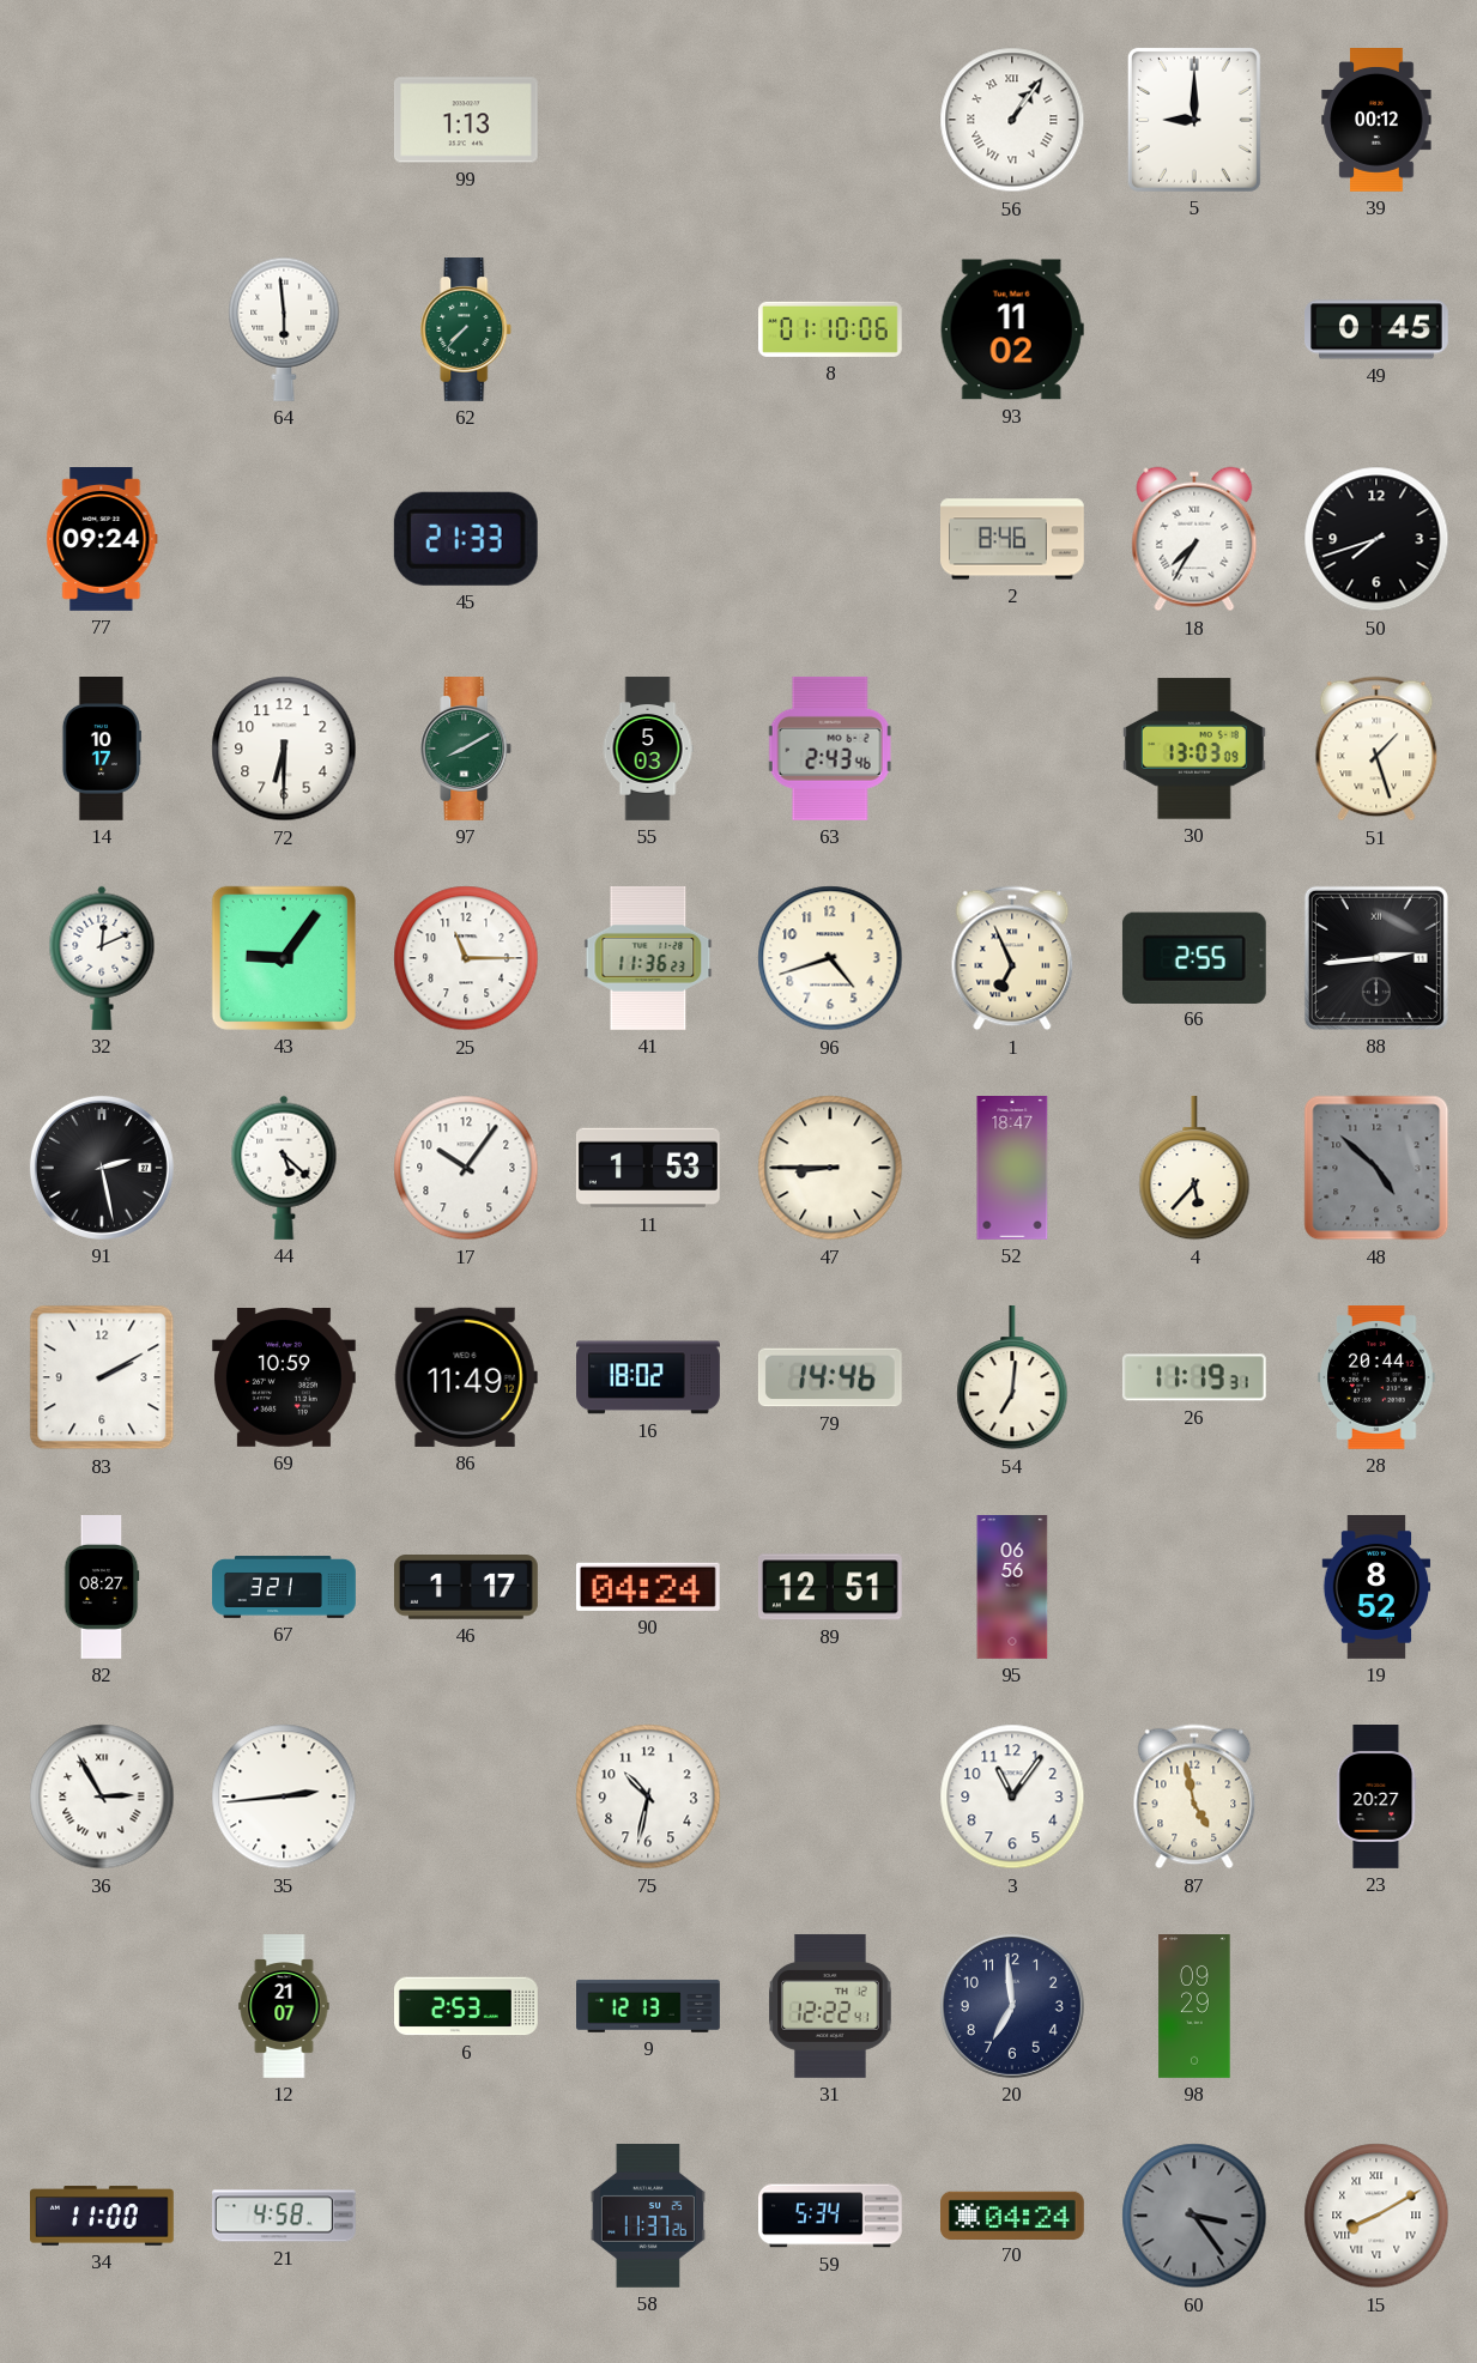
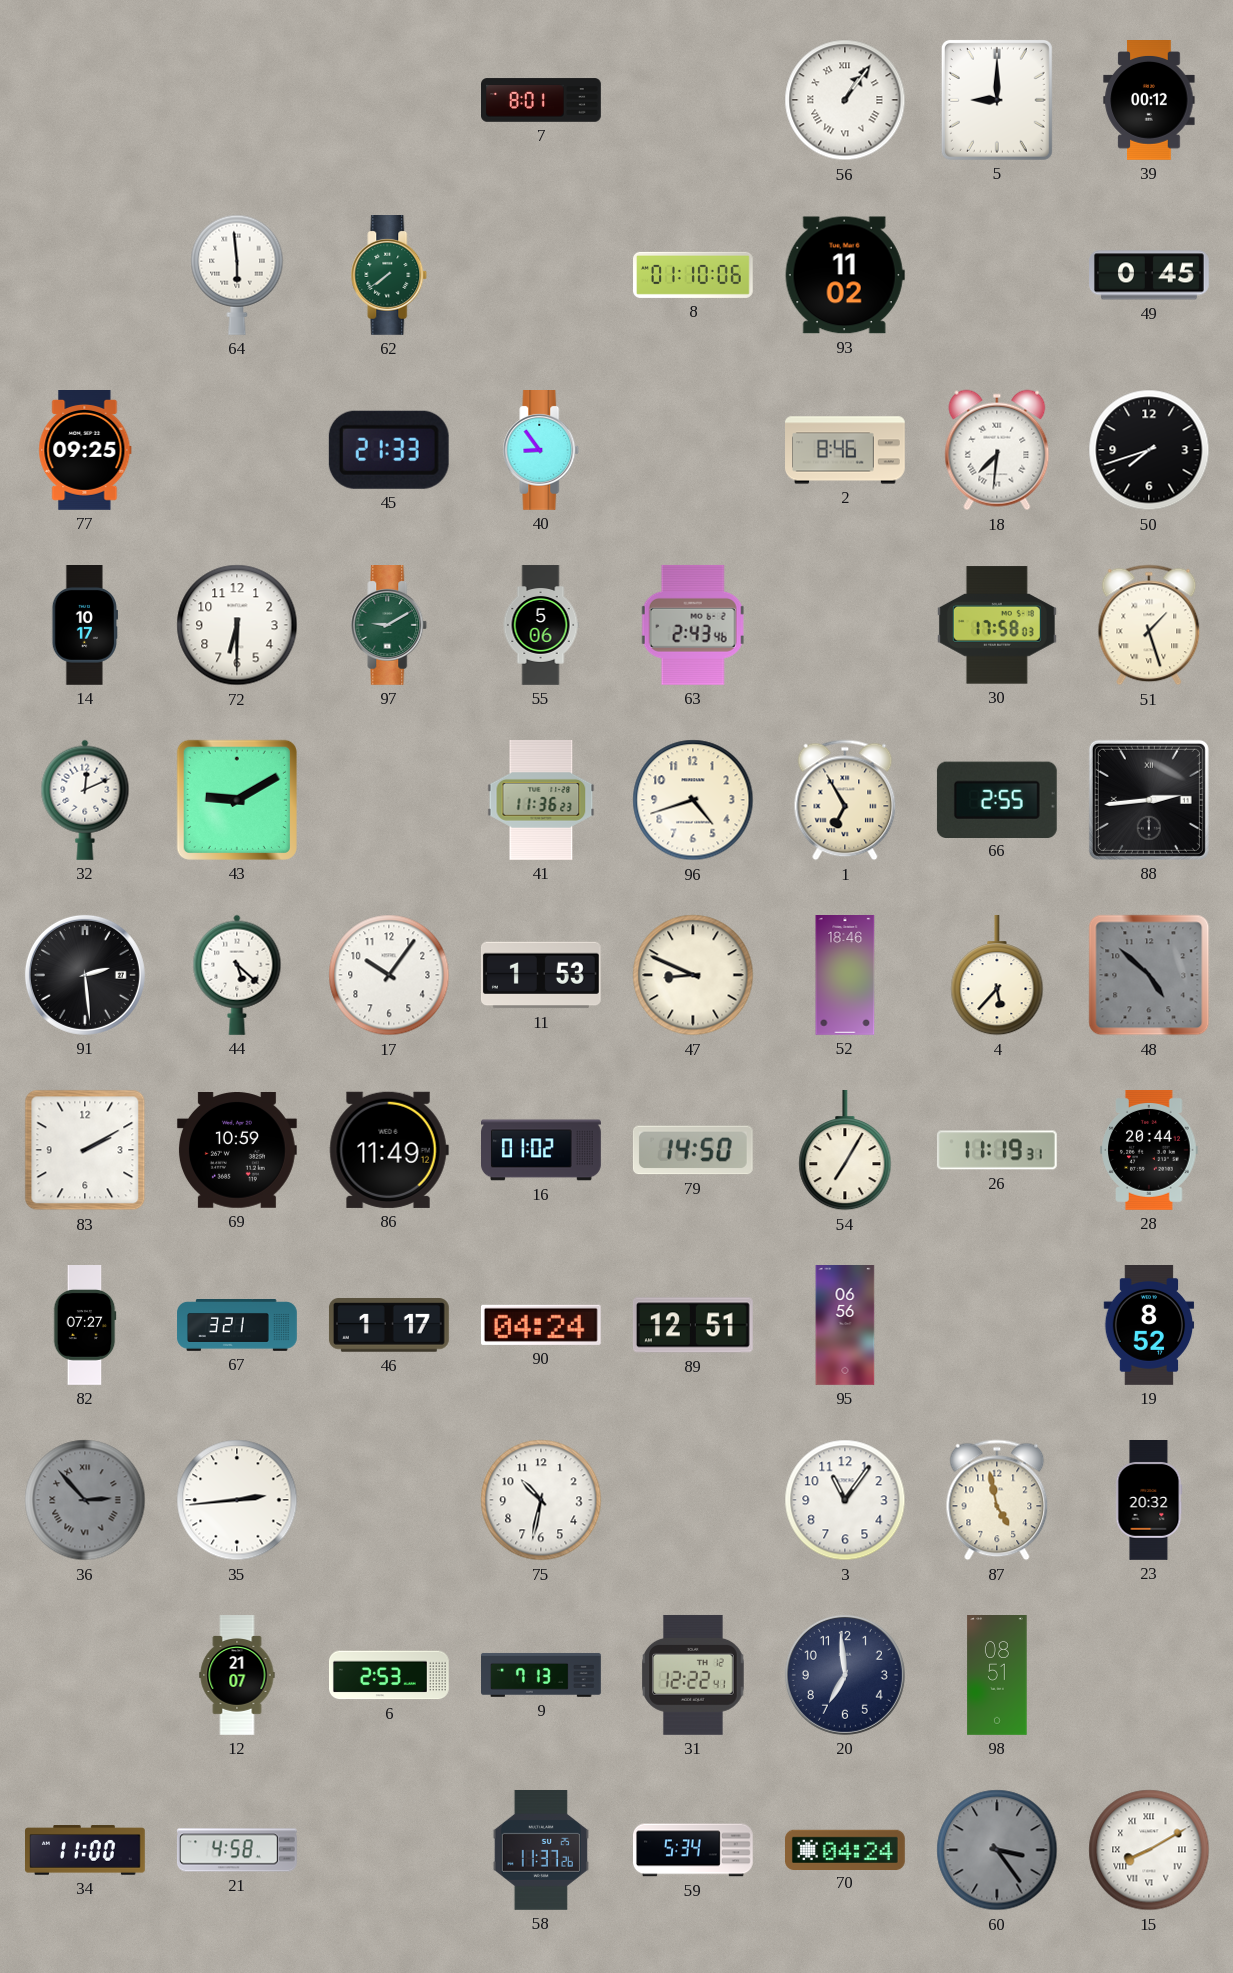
99: 1:13 -> none (466, 120)
7: none -> 8:01 (541, 100)
62: 7:37 -> 7:39 (389, 276)
77: 09:24 -> 09:25 (85, 451)
40: none -> 8:54 (541, 451)
18: 7:35 -> 7:31 (997, 450)
97: 8:10 -> 9:10 (389, 626)
55: 5:03 -> 5:06 (541, 625)
30: 13:03 -> 17:58 (997, 625)
43: 9:06 -> 9:10 (237, 800)
25: 11:15 -> none (466, 958)
1: 6:56 -> 6:55 (845, 800)
91: 2:28 -> 2:29 (85, 975)
47: 8:45 -> 8:49 (693, 975)
52: 18:47 -> 18:46 (845, 976)
16: 18:02 -> 01:02 (542, 1150)
79: 14:46 -> 14:50 (693, 1150)
54: 7:01 -> 7:05 (845, 1150)
82: 08:27 -> 07:27 (85, 1326)
36: 2:55 -> 2:53 (85, 1500)
36 dial: white -> grey (85, 1500)
23: 20:27 -> 20:32 (1149, 1501)
9: 12:13 -> 7:13 (542, 1675)
98: 09:29 -> 08:51 (997, 1676)
